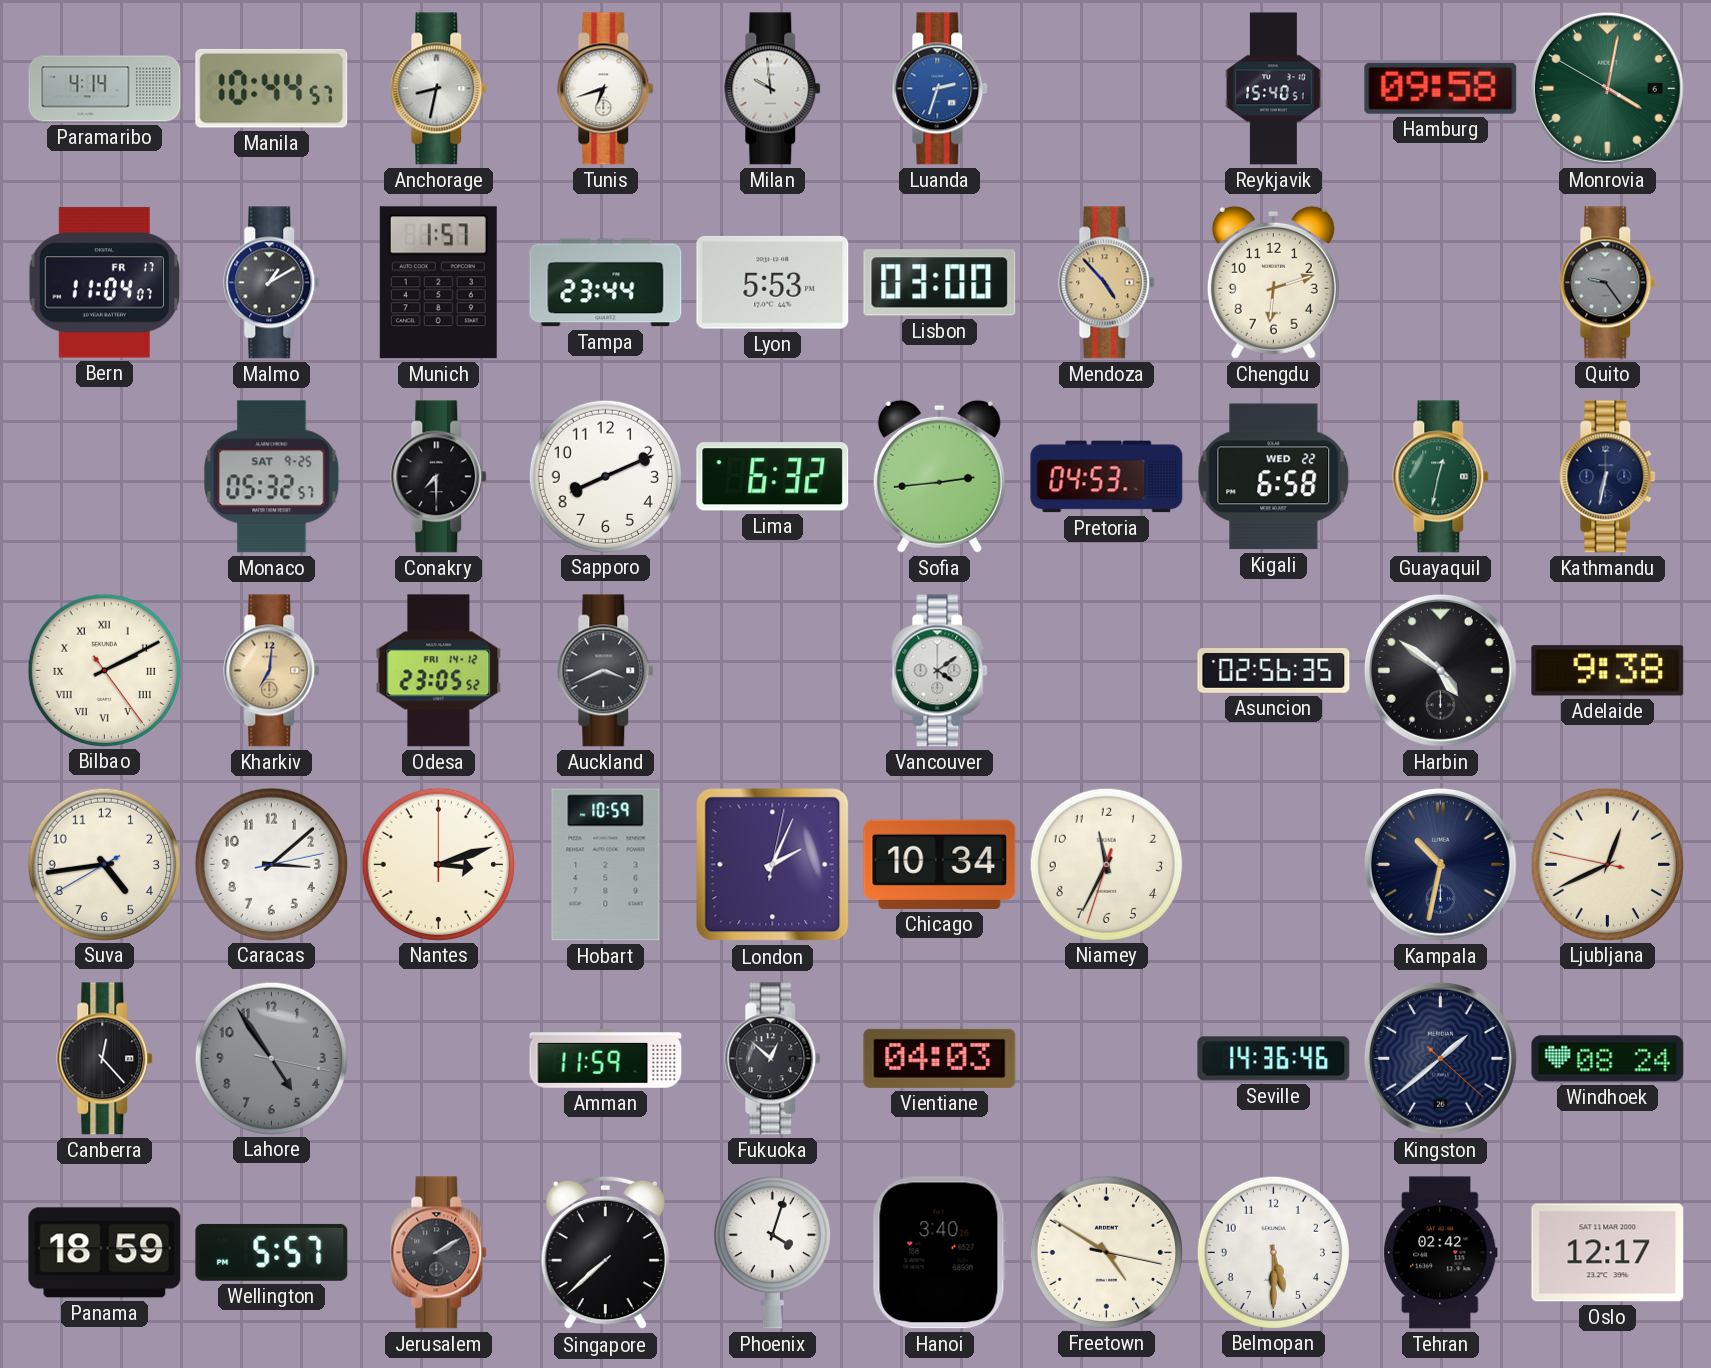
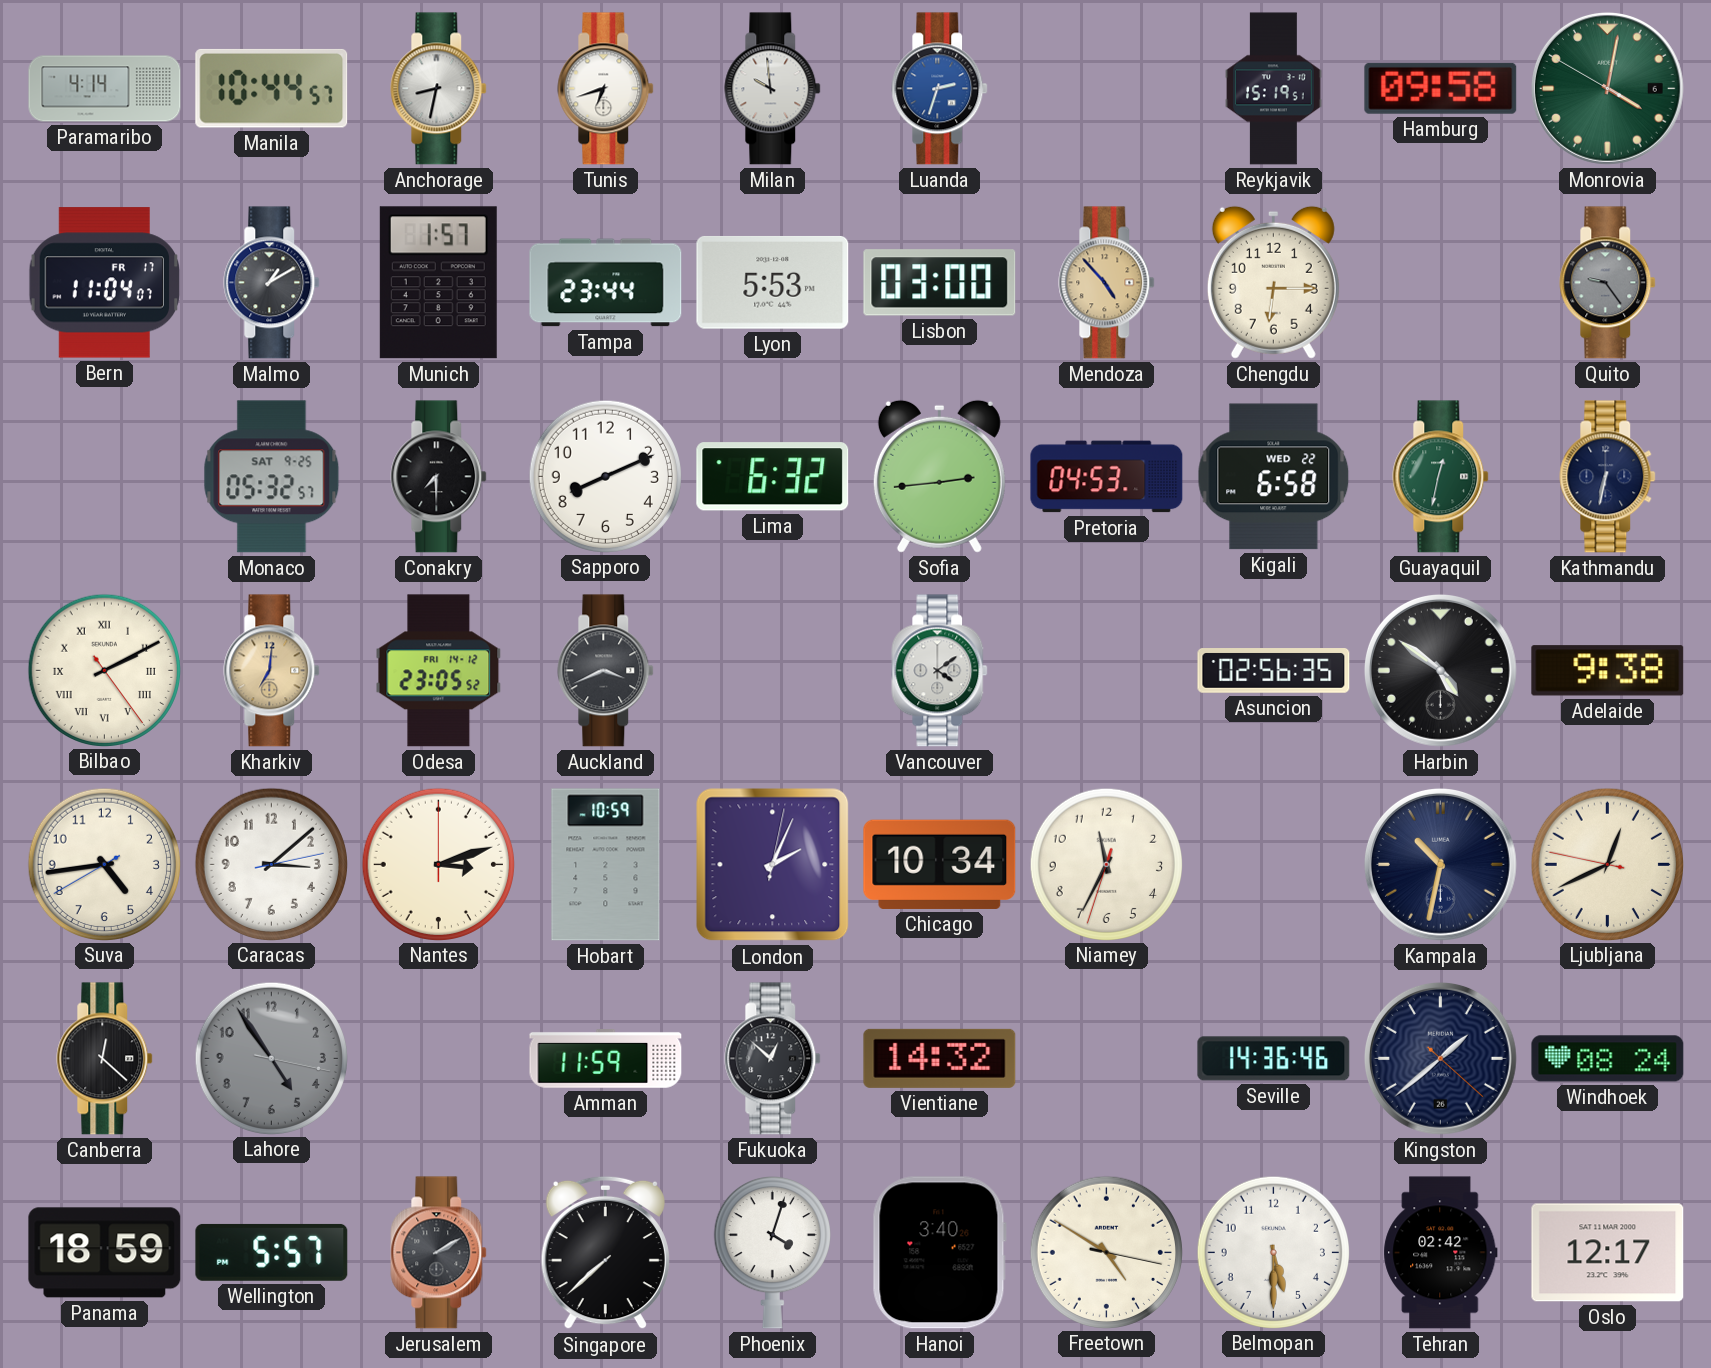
Reykjavik: 15:40 -> 15:19 (1274, 89)
Chengdu: 6:12 -> 6:15 (1273, 282)
Canberra: 12:23 -> 12:22 (105, 1059)
Vientiane: 04:03 -> 14:32 (940, 1058)
